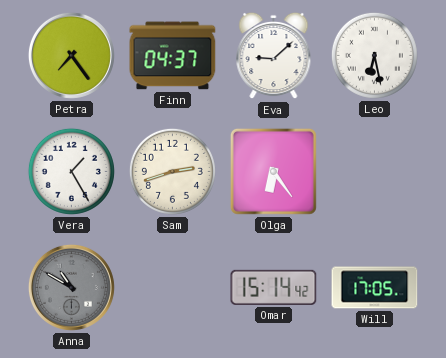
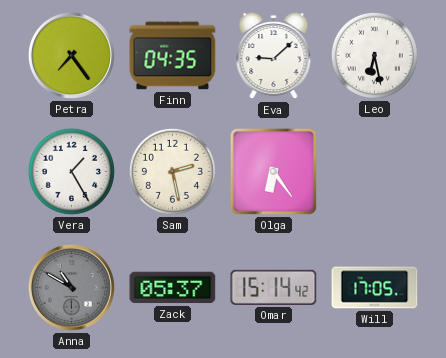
Finn: 04:37 -> 04:35 (173, 56)
Sam: 2:42 -> 2:28 (172, 171)
Zack: none -> 05:37 (173, 288)
